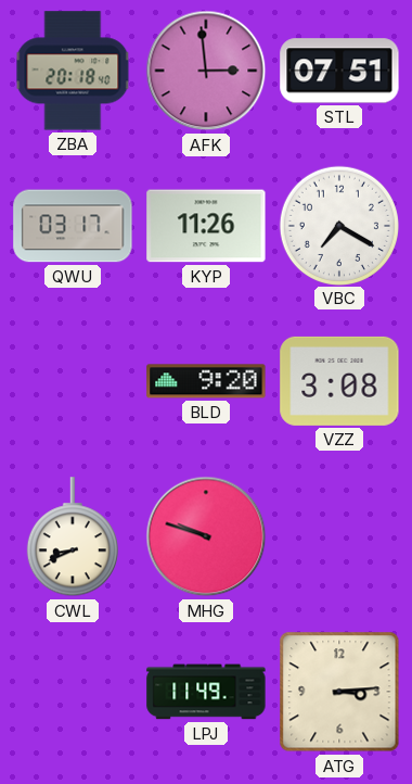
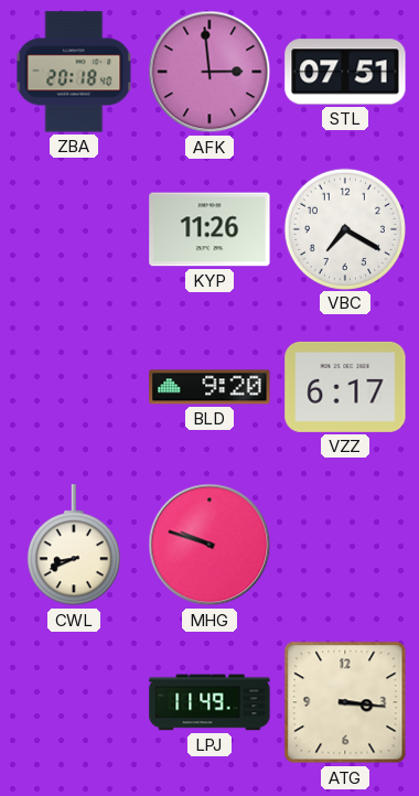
QWU: 03:17 -> none (73, 226)
VZZ: 3:08 -> 6:17 (345, 387)
ATG: 3:14 -> 3:16 (345, 702)
